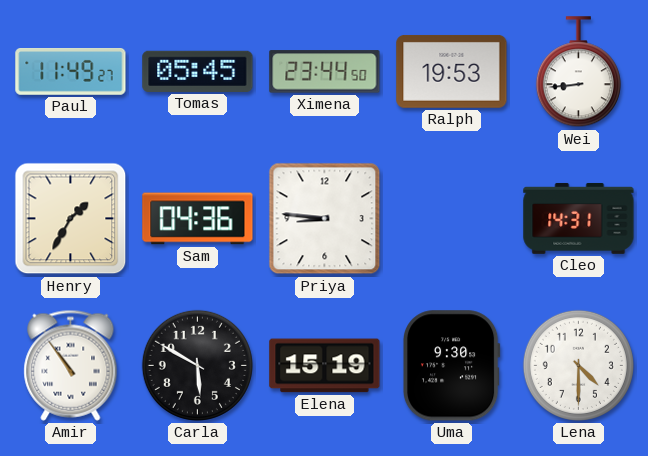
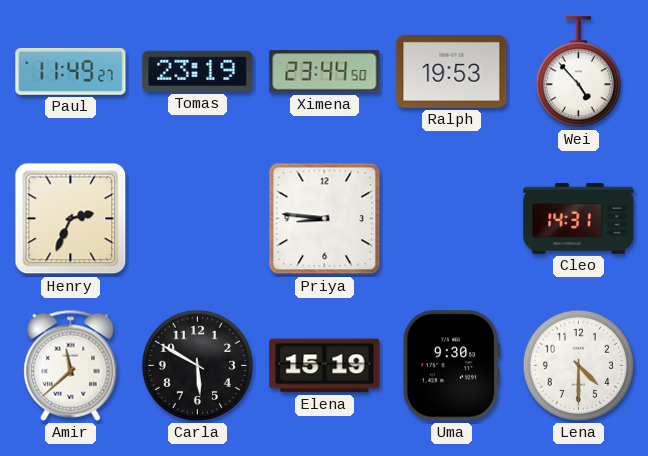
Tomas: 05:45 -> 23:19 (198, 71)
Wei: 8:44 -> 4:53 (578, 72)
Henry: 1:35 -> 2:34 (71, 219)
Sam: 04:36 -> none (198, 219)
Amir: 10:54 -> 11:38 (71, 365)
